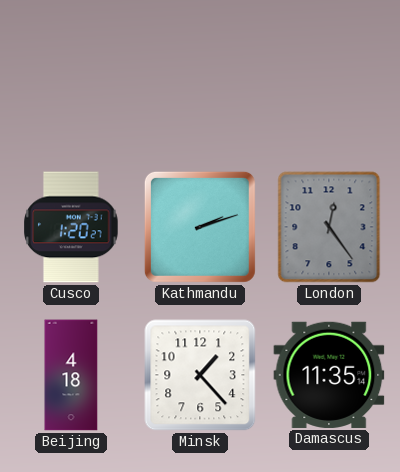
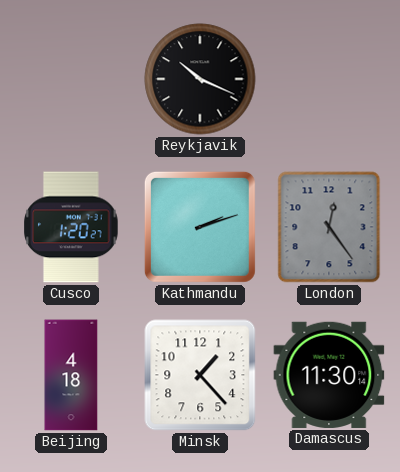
Reykjavik: none -> 10:19 (200, 79)
Damascus: 11:35 -> 11:30 (329, 375)
